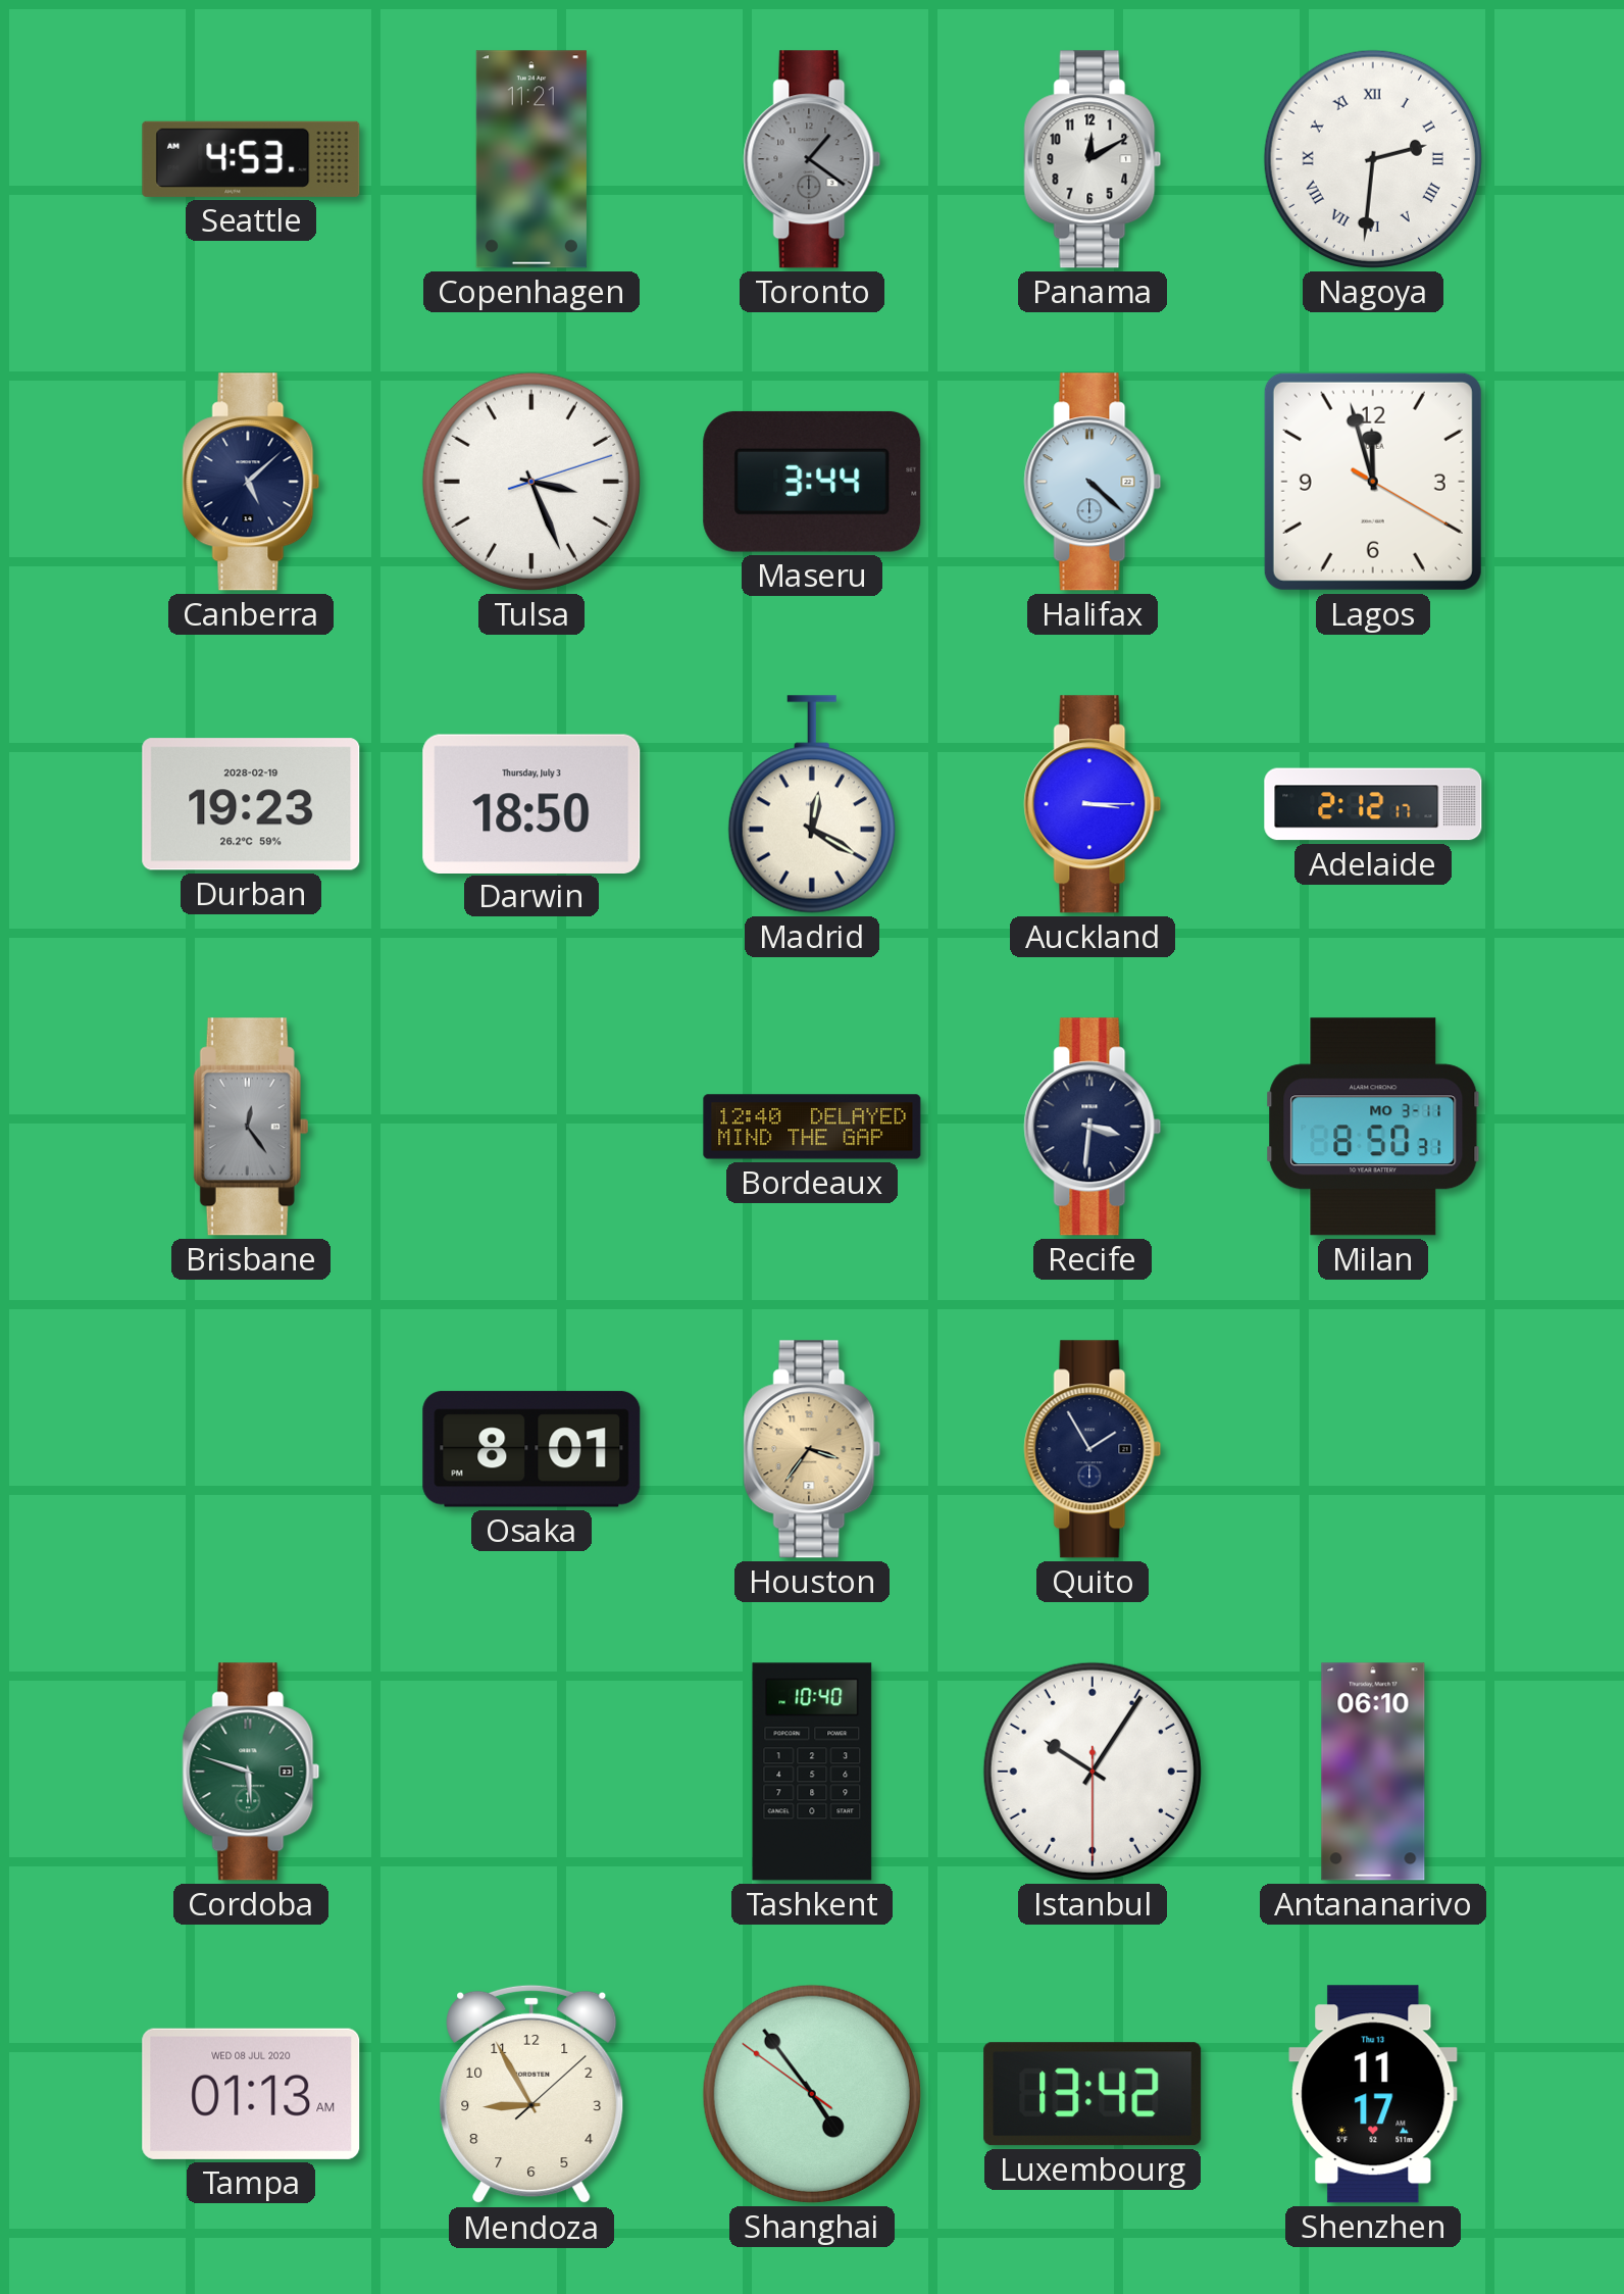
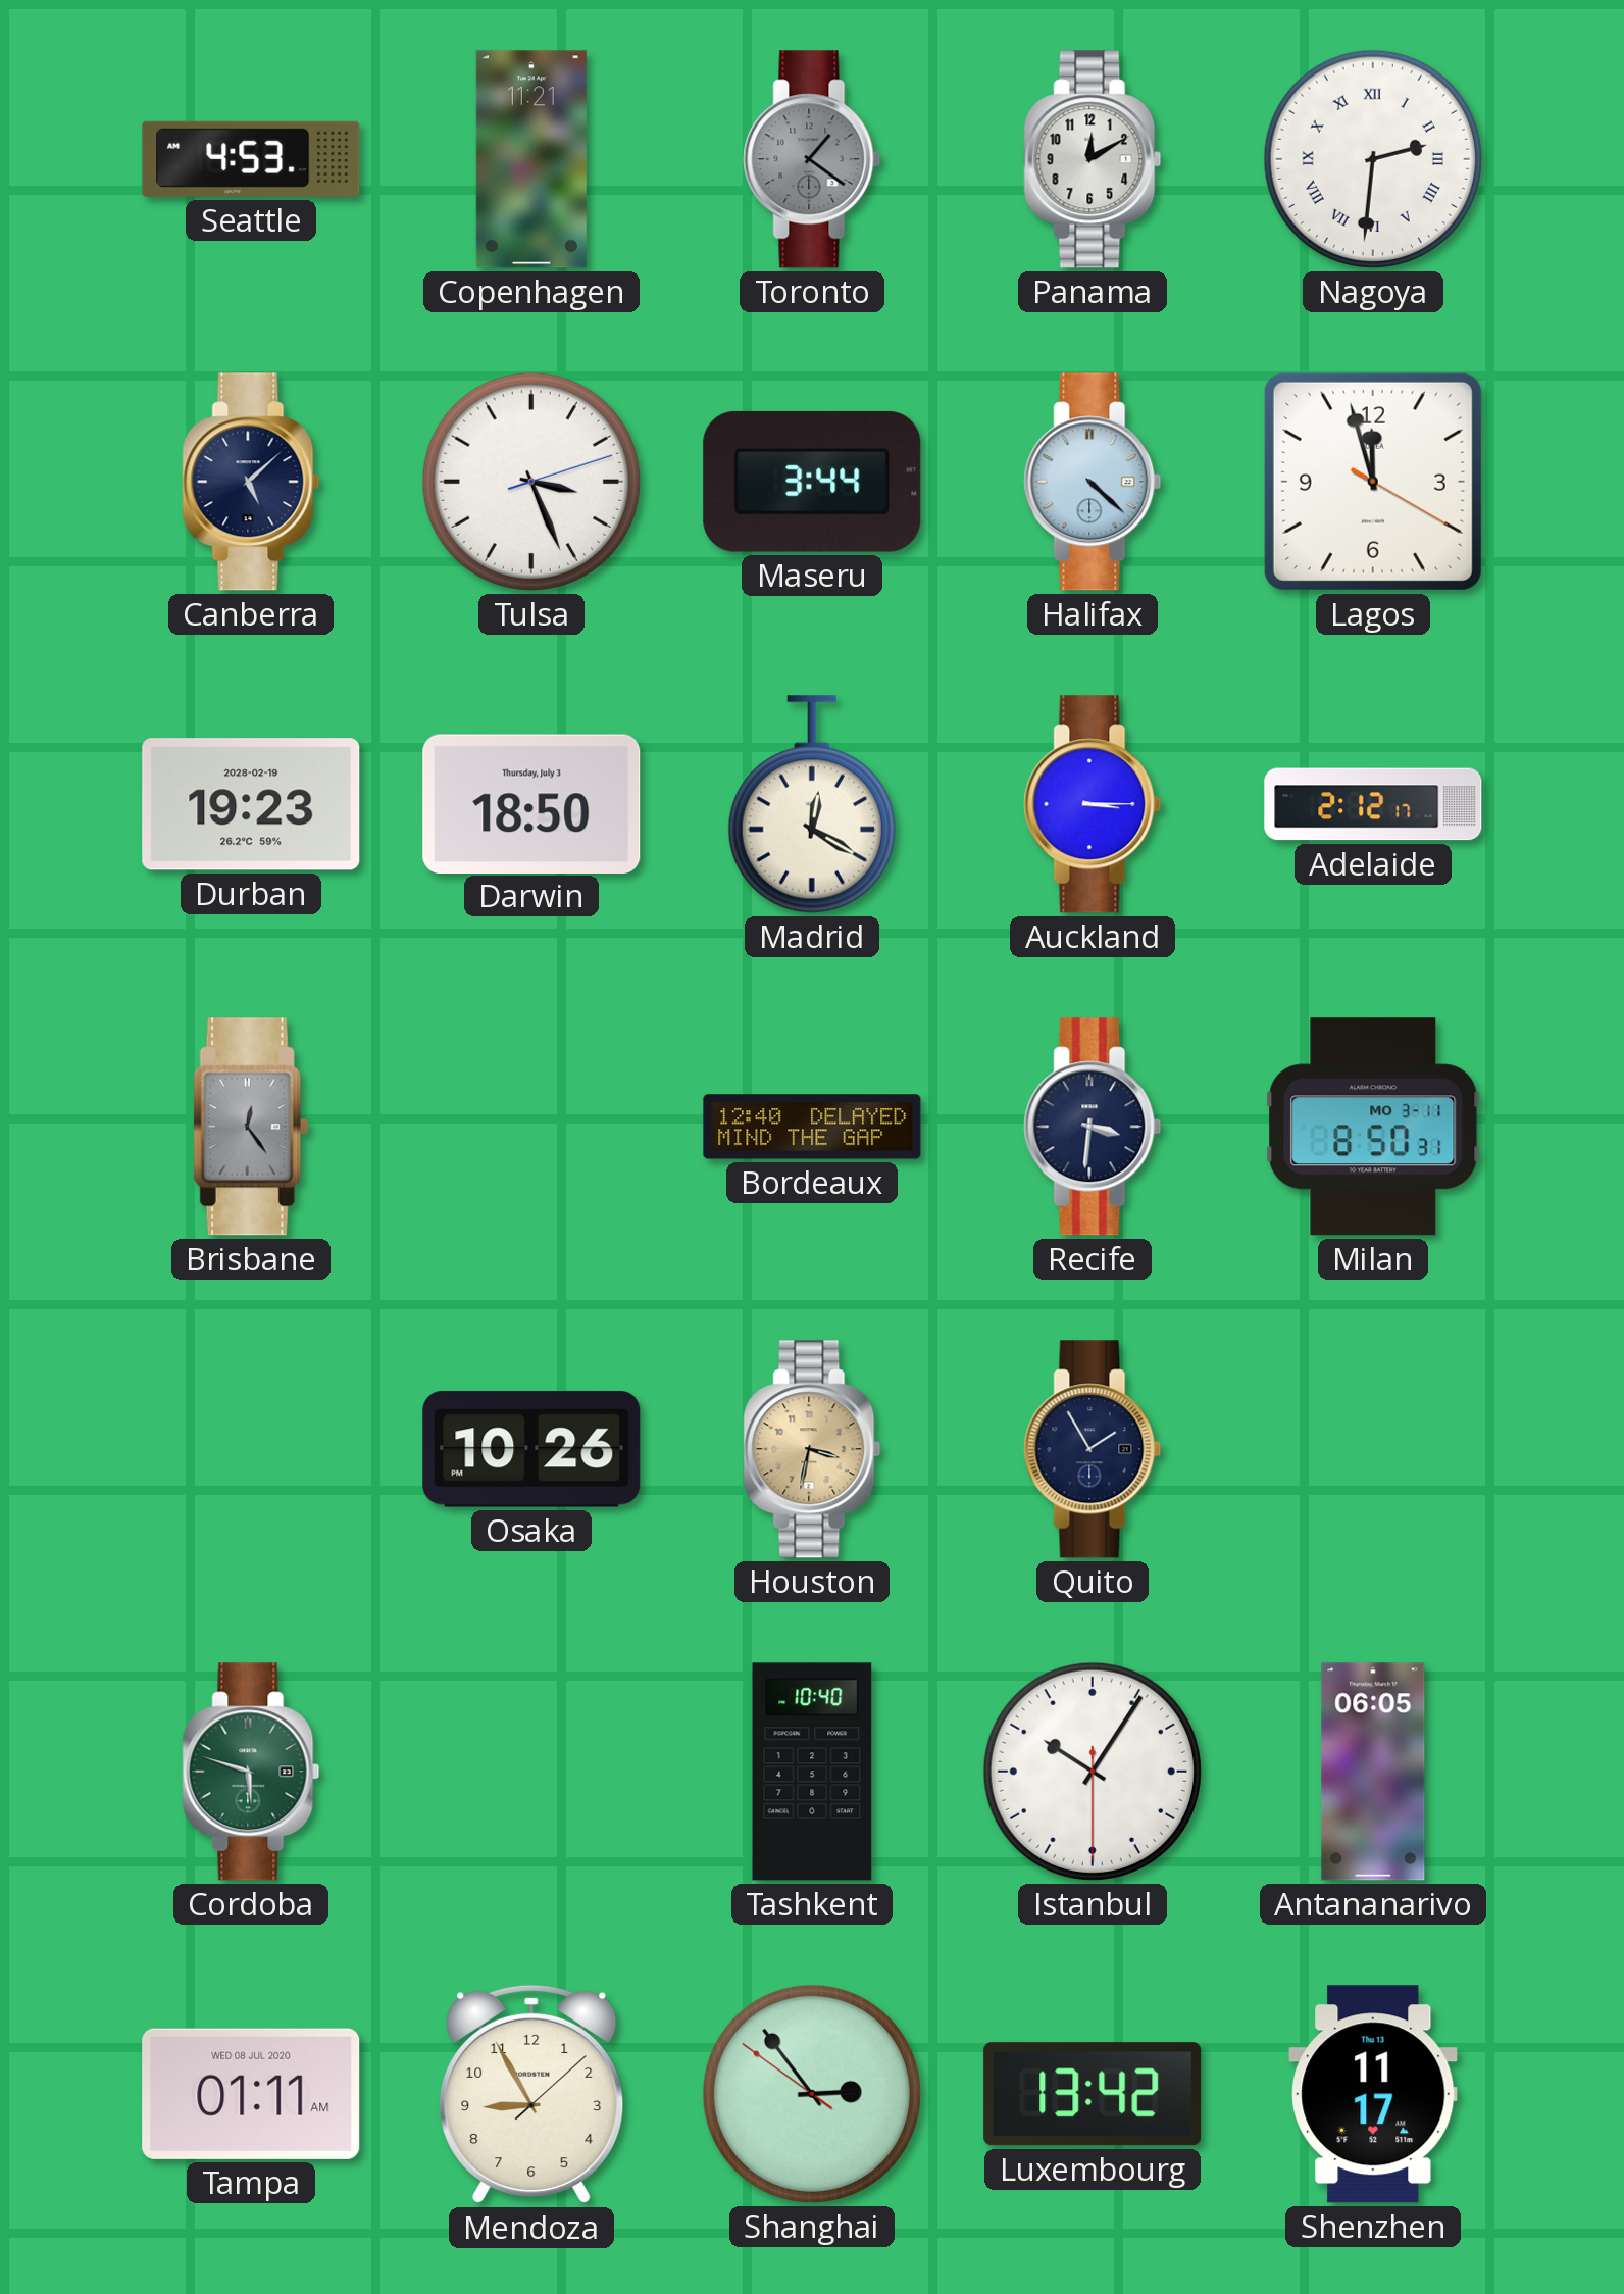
Osaka: 8:01 -> 10:26 (531, 1449)
Houston: 3:36 -> 3:32 (812, 1449)
Antananarivo: 06:10 -> 06:05 (1373, 1772)
Tampa: 01:13 -> 01:11 (251, 2094)
Shanghai: 4:53 -> 2:53 (812, 2094)
